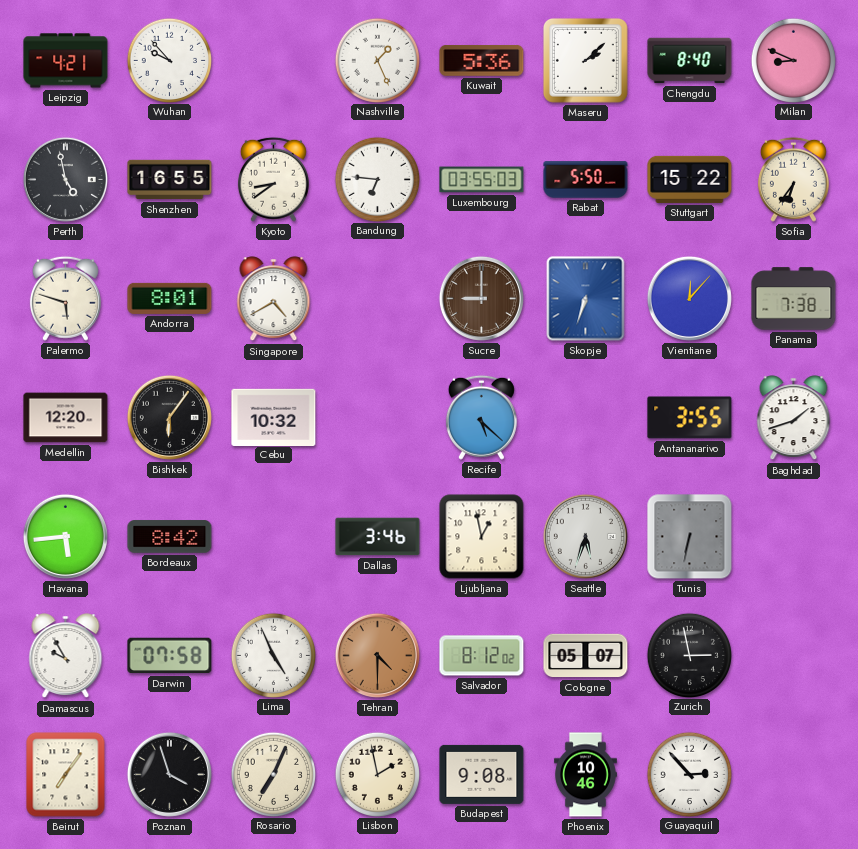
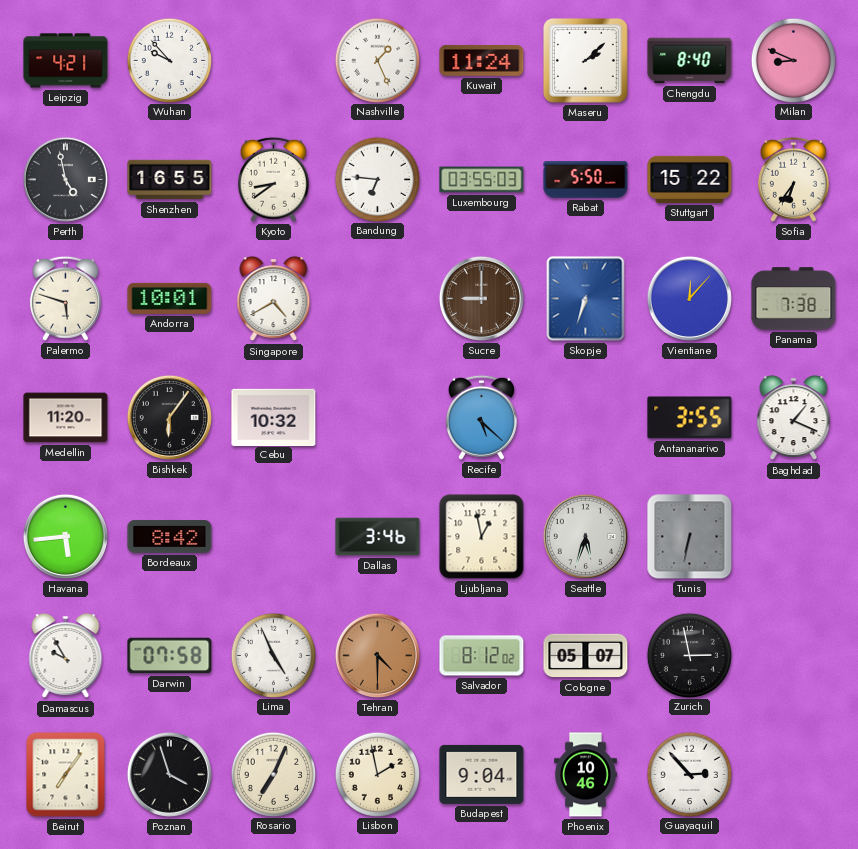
Kuwait: 5:36 -> 11:24 (482, 61)
Andorra: 8:01 -> 10:01 (170, 298)
Medellin: 12:20 -> 11:20 (66, 418)
Baghdad: 1:42 -> 1:19 (794, 418)
Budapest: 9:08 -> 9:04 (482, 774)
